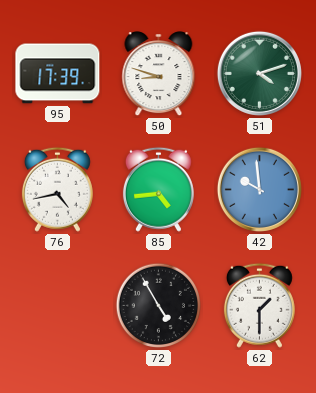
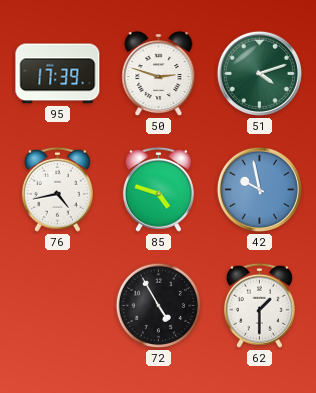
50: 8:48 -> 2:48 (159, 74)
85: 4:44 -> 4:48 (158, 189)
42: 9:59 -> 9:58 (259, 189)
